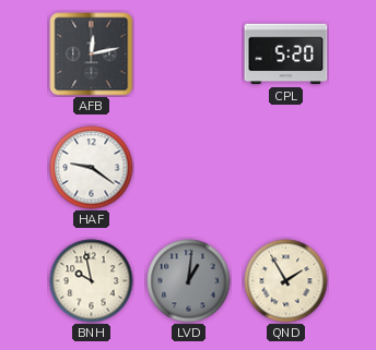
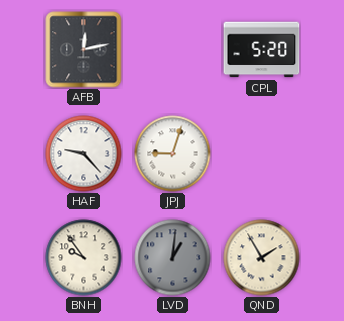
HAF: 9:21 -> 9:23 (84, 154)
JPJ: none -> 9:03 (173, 154)
BNH: 9:58 -> 9:54 (84, 258)
